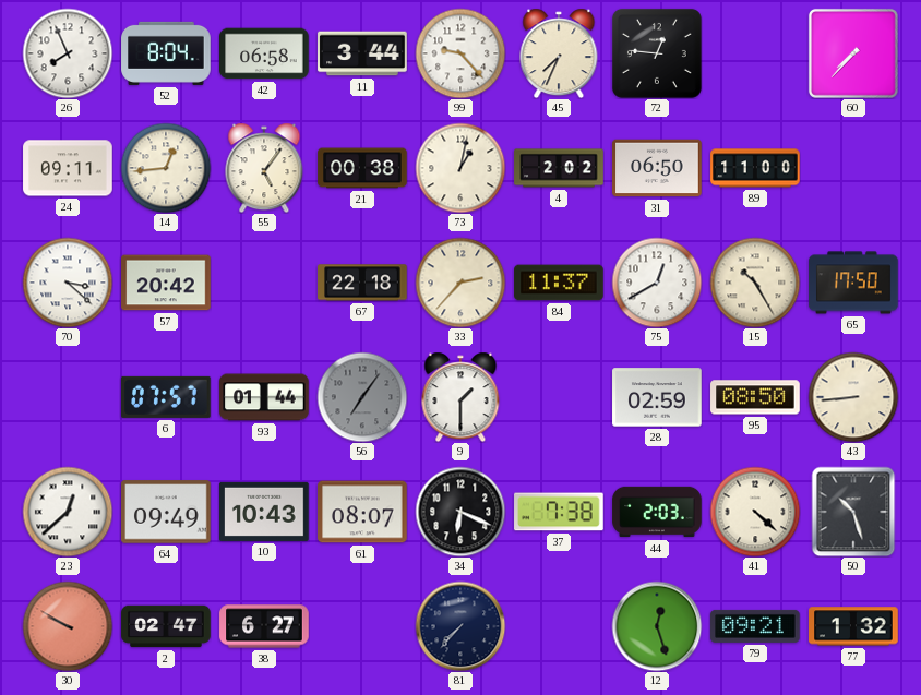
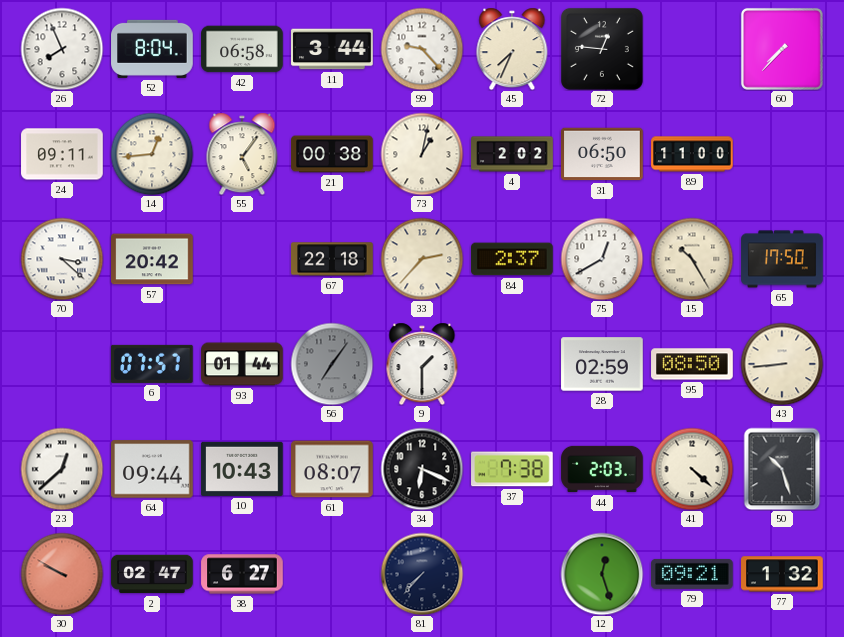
84: 11:37 -> 2:37 (512, 259)
64: 09:49 -> 09:44 (152, 469)
